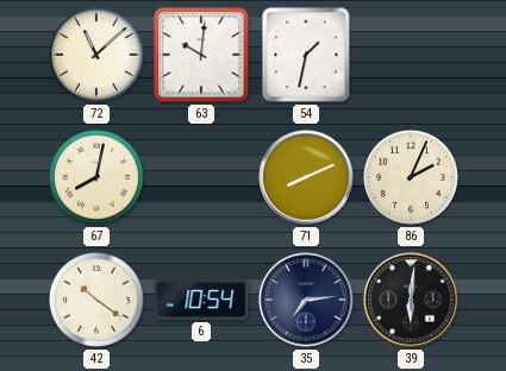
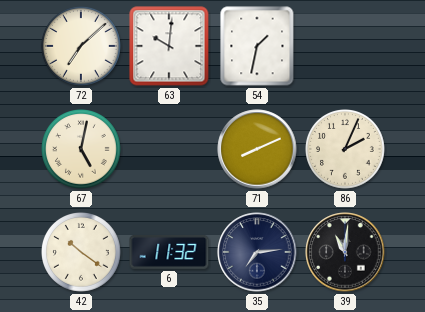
72: 11:08 -> 7:08 (82, 47)
67: 8:02 -> 5:02 (82, 150)
6: 10:54 -> 11:32 (169, 252)
39: 6:01 -> 11:01 (345, 252)
